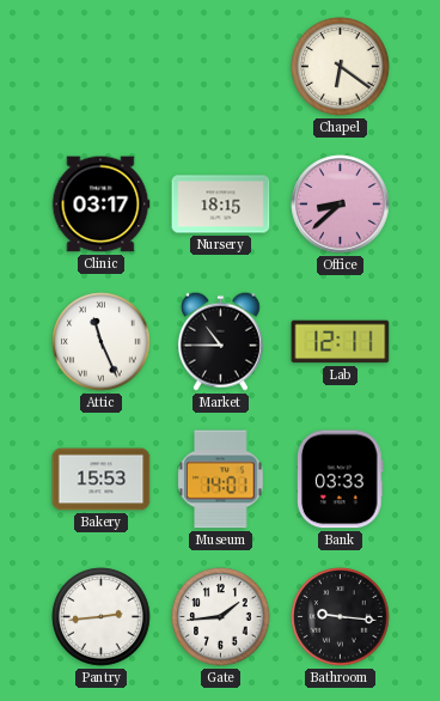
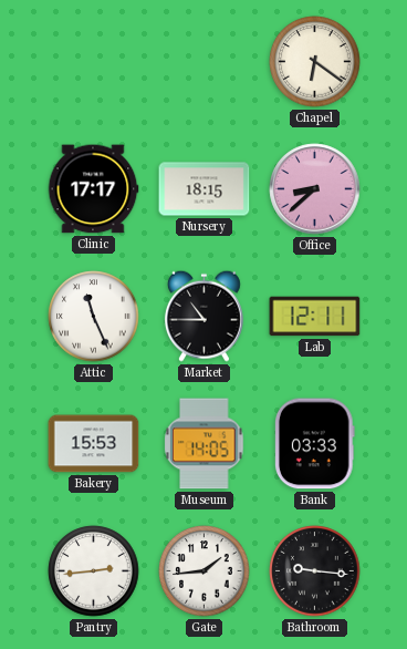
Clinic: 03:17 -> 17:17 (93, 189)
Museum: 14:01 -> 14:05 (205, 444)
